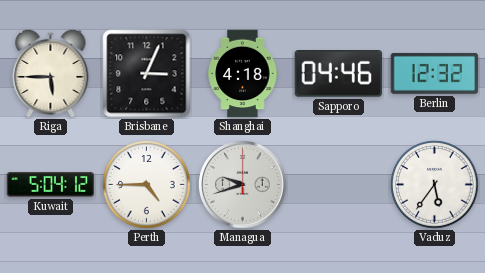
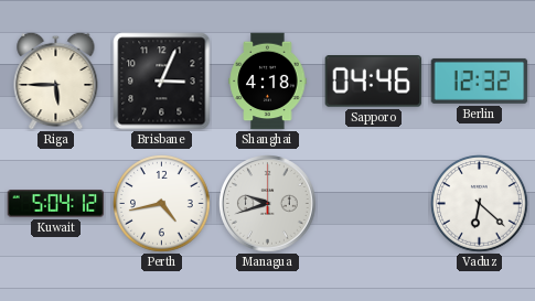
Perth: 4:45 -> 4:43 (162, 204)
Vaduz: 5:36 -> 6:22 (480, 204)
